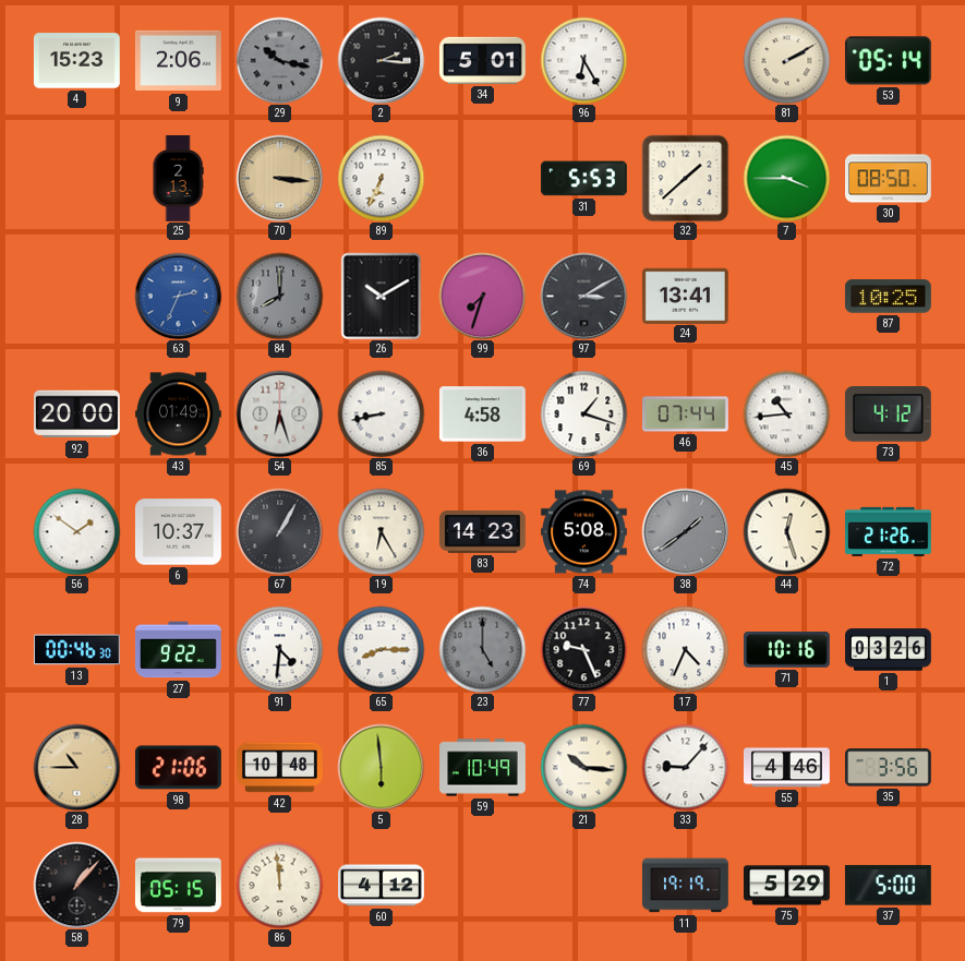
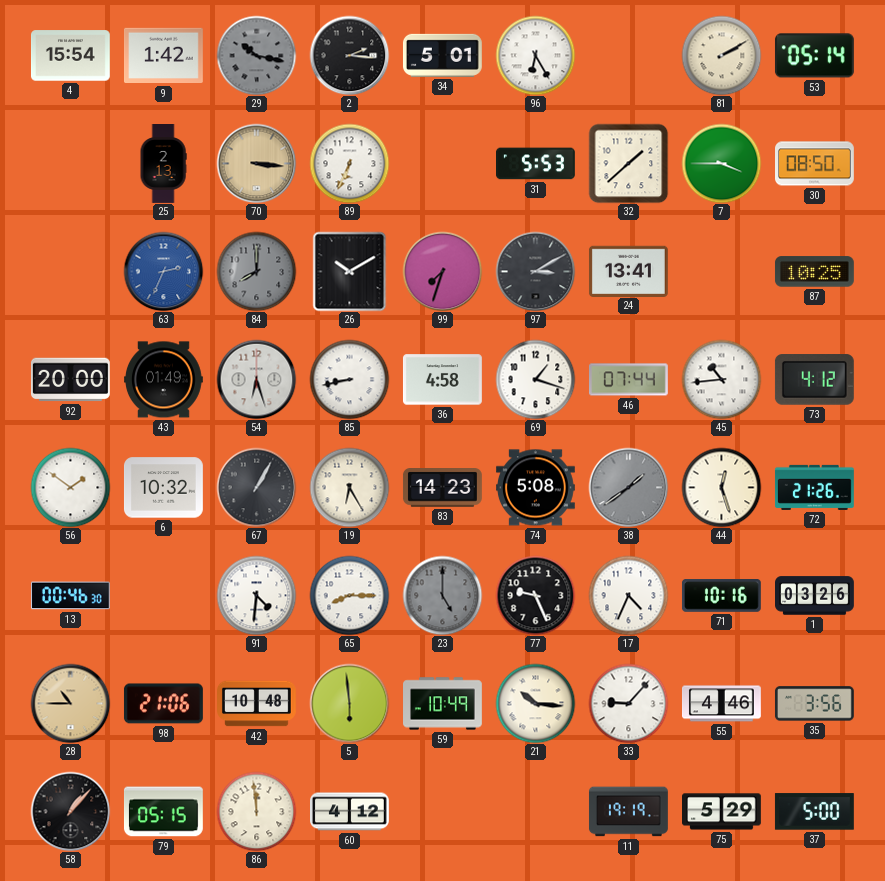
4: 15:23 -> 15:54 (70, 56)
9: 2:06 -> 1:42 (164, 56)
6: 10:37 -> 10:32 (164, 488)
27: 9:22 -> none (178, 650)
